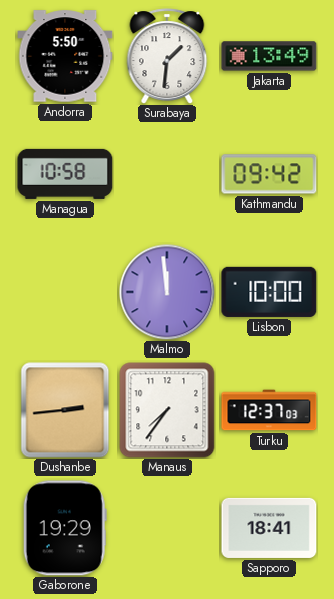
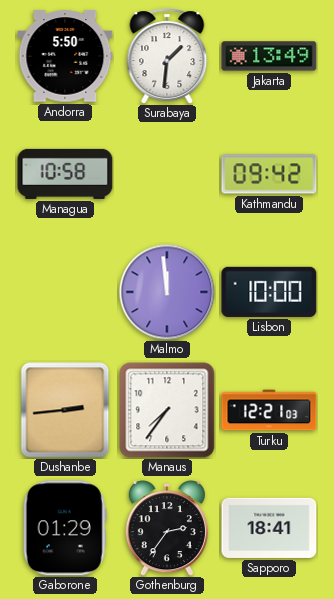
Turku: 12:37 -> 12:21 (269, 410)
Gaborone: 19:29 -> 01:29 (65, 528)
Gothenburg: none -> 2:36 (167, 528)
